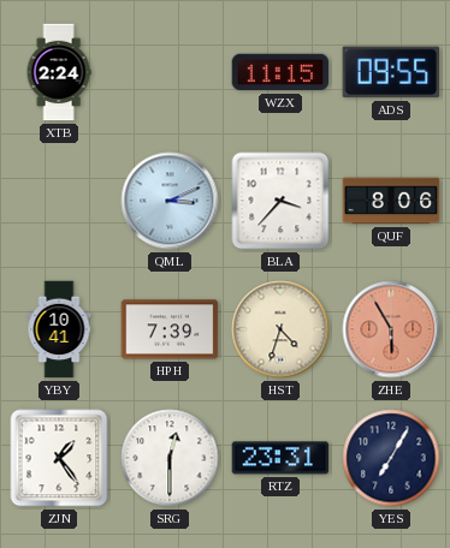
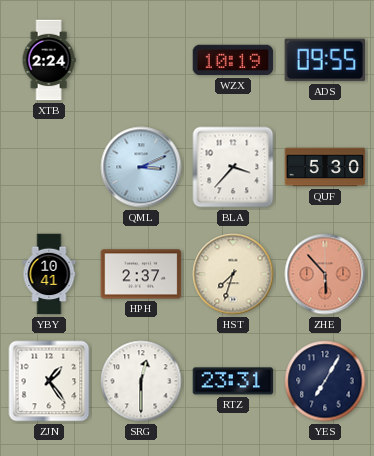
WZX: 11:15 -> 10:19 (233, 60)
QUF: 8:06 -> 5:30 (325, 167)
HPH: 7:39 -> 2:37 (141, 274)
HST: 4:33 -> 7:33 (233, 274)
ZHE: 5:55 -> 5:53 (325, 274)
